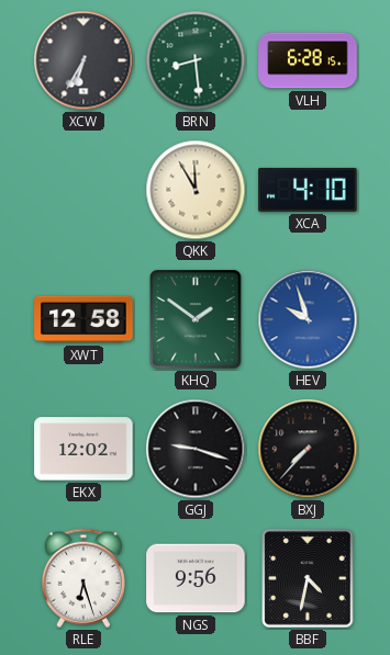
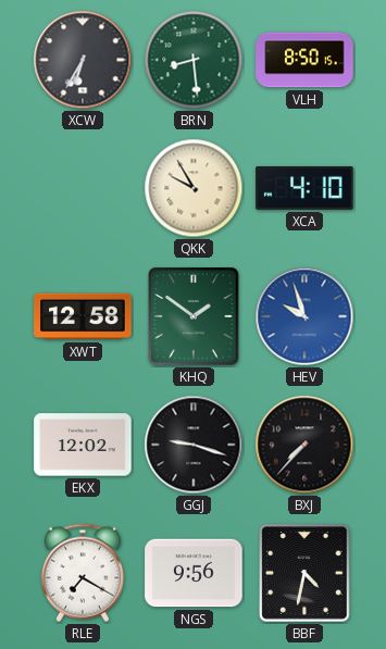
VLH: 6:28 -> 8:50 (304, 60)
QKK: 11:55 -> 9:55 (194, 188)
RLE: 6:27 -> 7:20 (83, 573)
